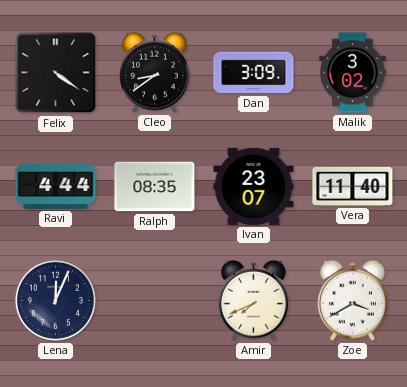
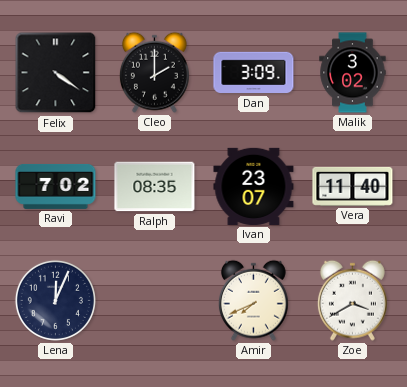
Cleo: 8:39 -> 2:00 (154, 72)
Ravi: 4:44 -> 7:02 (56, 186)
